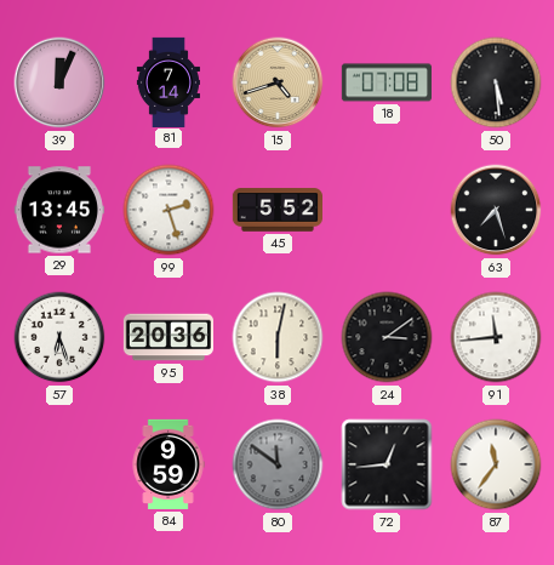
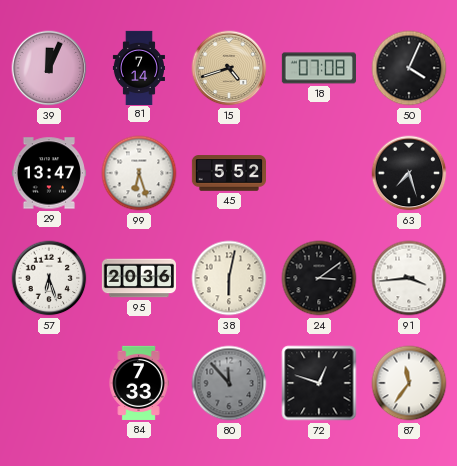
50: 5:29 -> 4:04 (409, 68)
29: 13:45 -> 13:47 (49, 173)
99: 2:27 -> 6:27 (139, 173)
91: 11:44 -> 3:44 (409, 278)
84: 9:59 -> 7:33 (139, 383)
80: 11:51 -> 11:53 (229, 383)
72: 12:44 -> 12:48 (319, 383)
